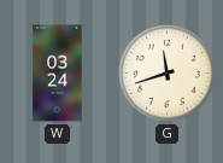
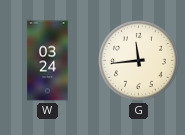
G: 11:42 -> 11:44 (139, 61)
